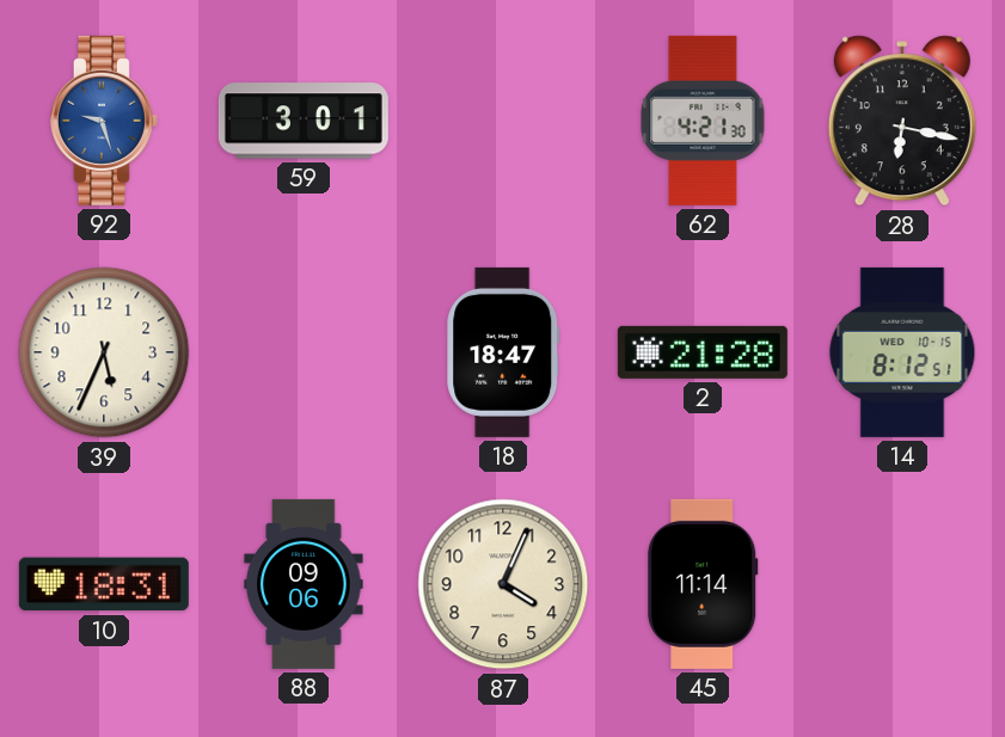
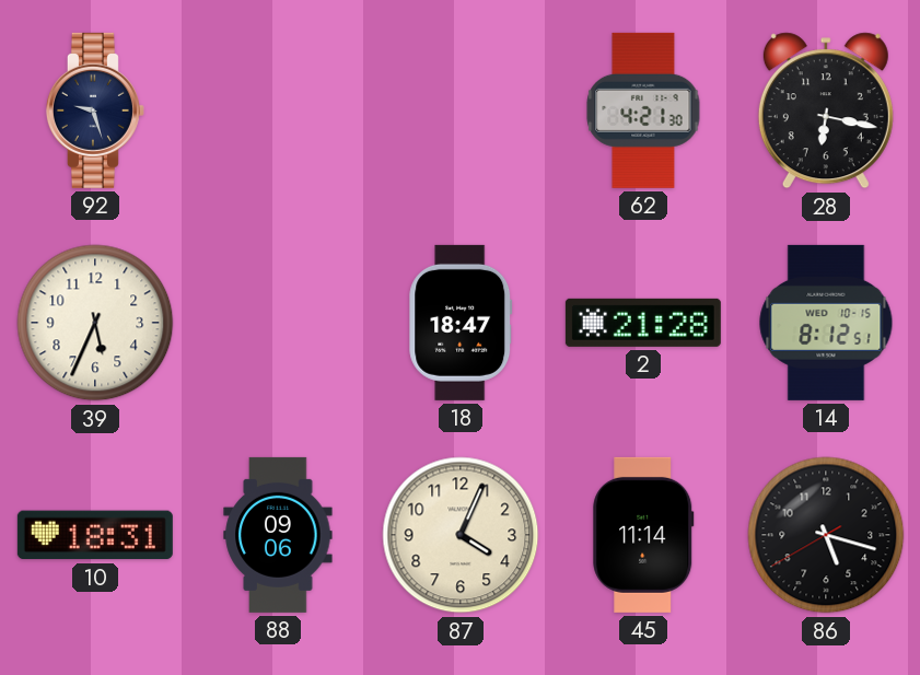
92 dial: blue -> navy (95, 110)
59: 3:01 -> none (304, 121)
86: none -> 5:17 (826, 535)
